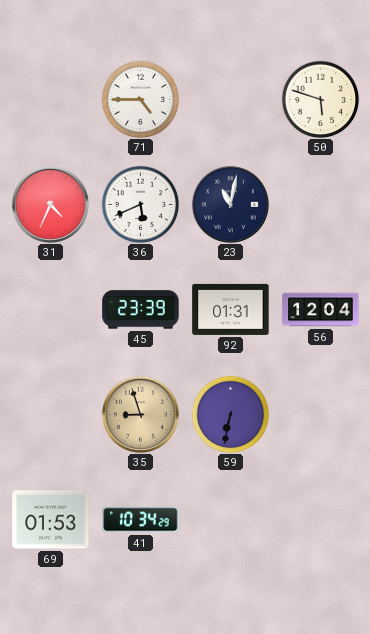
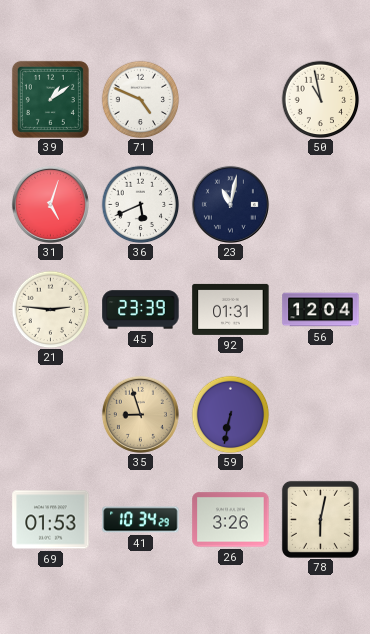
39: none -> 1:09 (50, 99)
71: 4:45 -> 4:49 (140, 99)
50: 5:48 -> 10:58 (320, 99)
31: 4:34 -> 5:03 (50, 204)
21: none -> 2:46 (50, 309)
26: none -> 3:26 (231, 520)
78: none -> 6:02 (320, 519)
